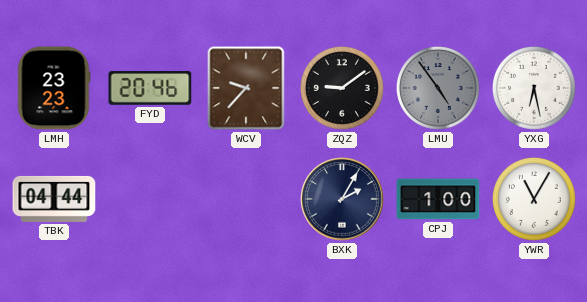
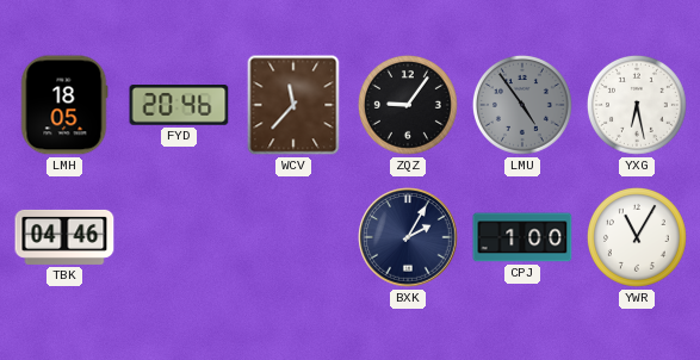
LMH: 23:23 -> 18:05 (64, 105)
WCV: 9:37 -> 11:37 (293, 105)
ZQZ: 9:09 -> 9:06 (408, 105)
TBK: 04:44 -> 04:46 (64, 237)
